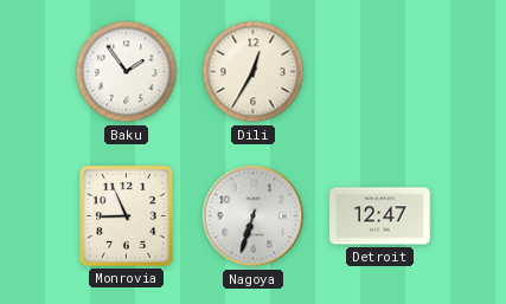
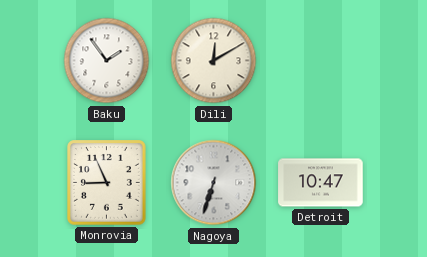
Dili: 12:35 -> 12:10 (214, 61)
Detroit: 12:47 -> 10:47 (321, 183)
